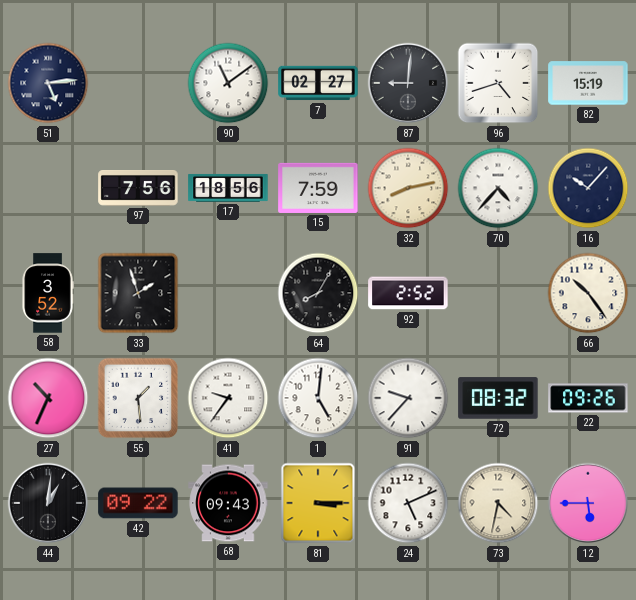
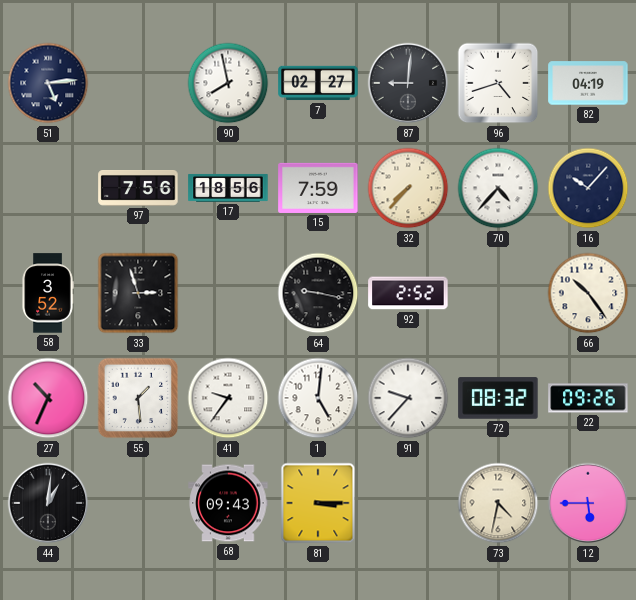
90: 11:09 -> 7:58 (228, 83)
82: 15:19 -> 04:19 (588, 83)
32: 8:13 -> 7:37 (408, 188)
33: 1:57 -> 2:57 (138, 293)
64: 8:05 -> 9:17 (318, 293)
42: 09:22 -> none (138, 503)
24: 5:11 -> none (408, 503)
